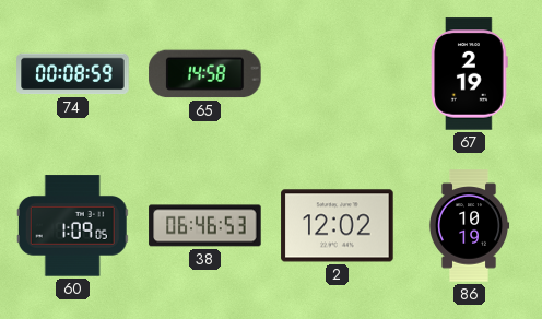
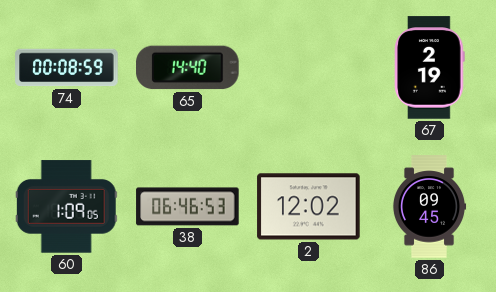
65: 14:58 -> 14:40 (188, 68)
86: 10:19 -> 09:45 (429, 207)
